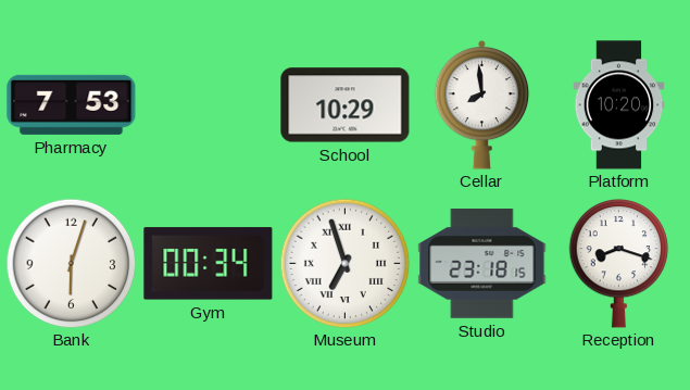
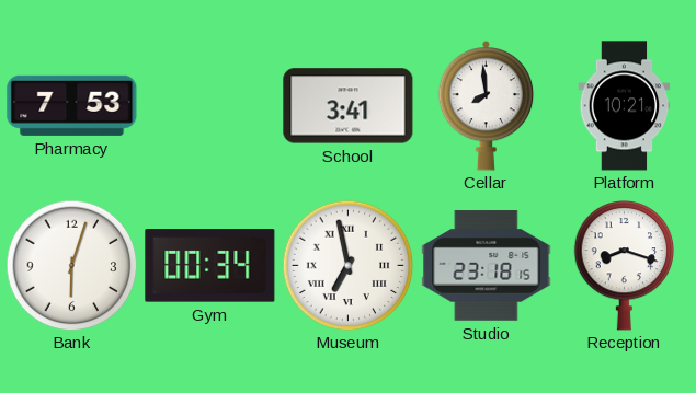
School: 10:29 -> 3:41 (349, 106)
Platform: 10:20 -> 10:21 (625, 106)
Museum: 6:57 -> 6:58 (347, 265)
